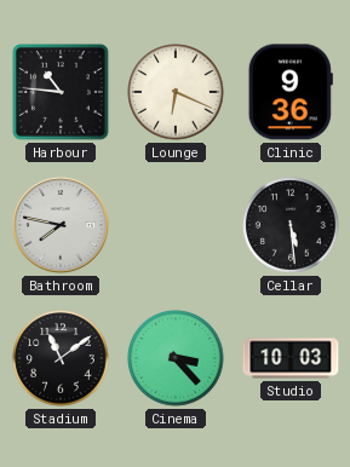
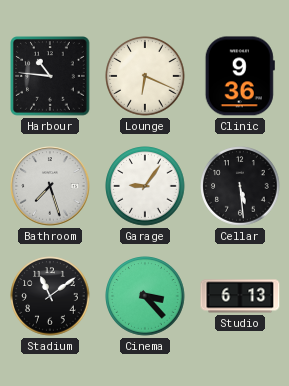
Bathroom: 7:47 -> 7:27 (50, 186)
Garage: none -> 9:06 (145, 186)
Studio: 10:03 -> 6:13 (240, 296)
